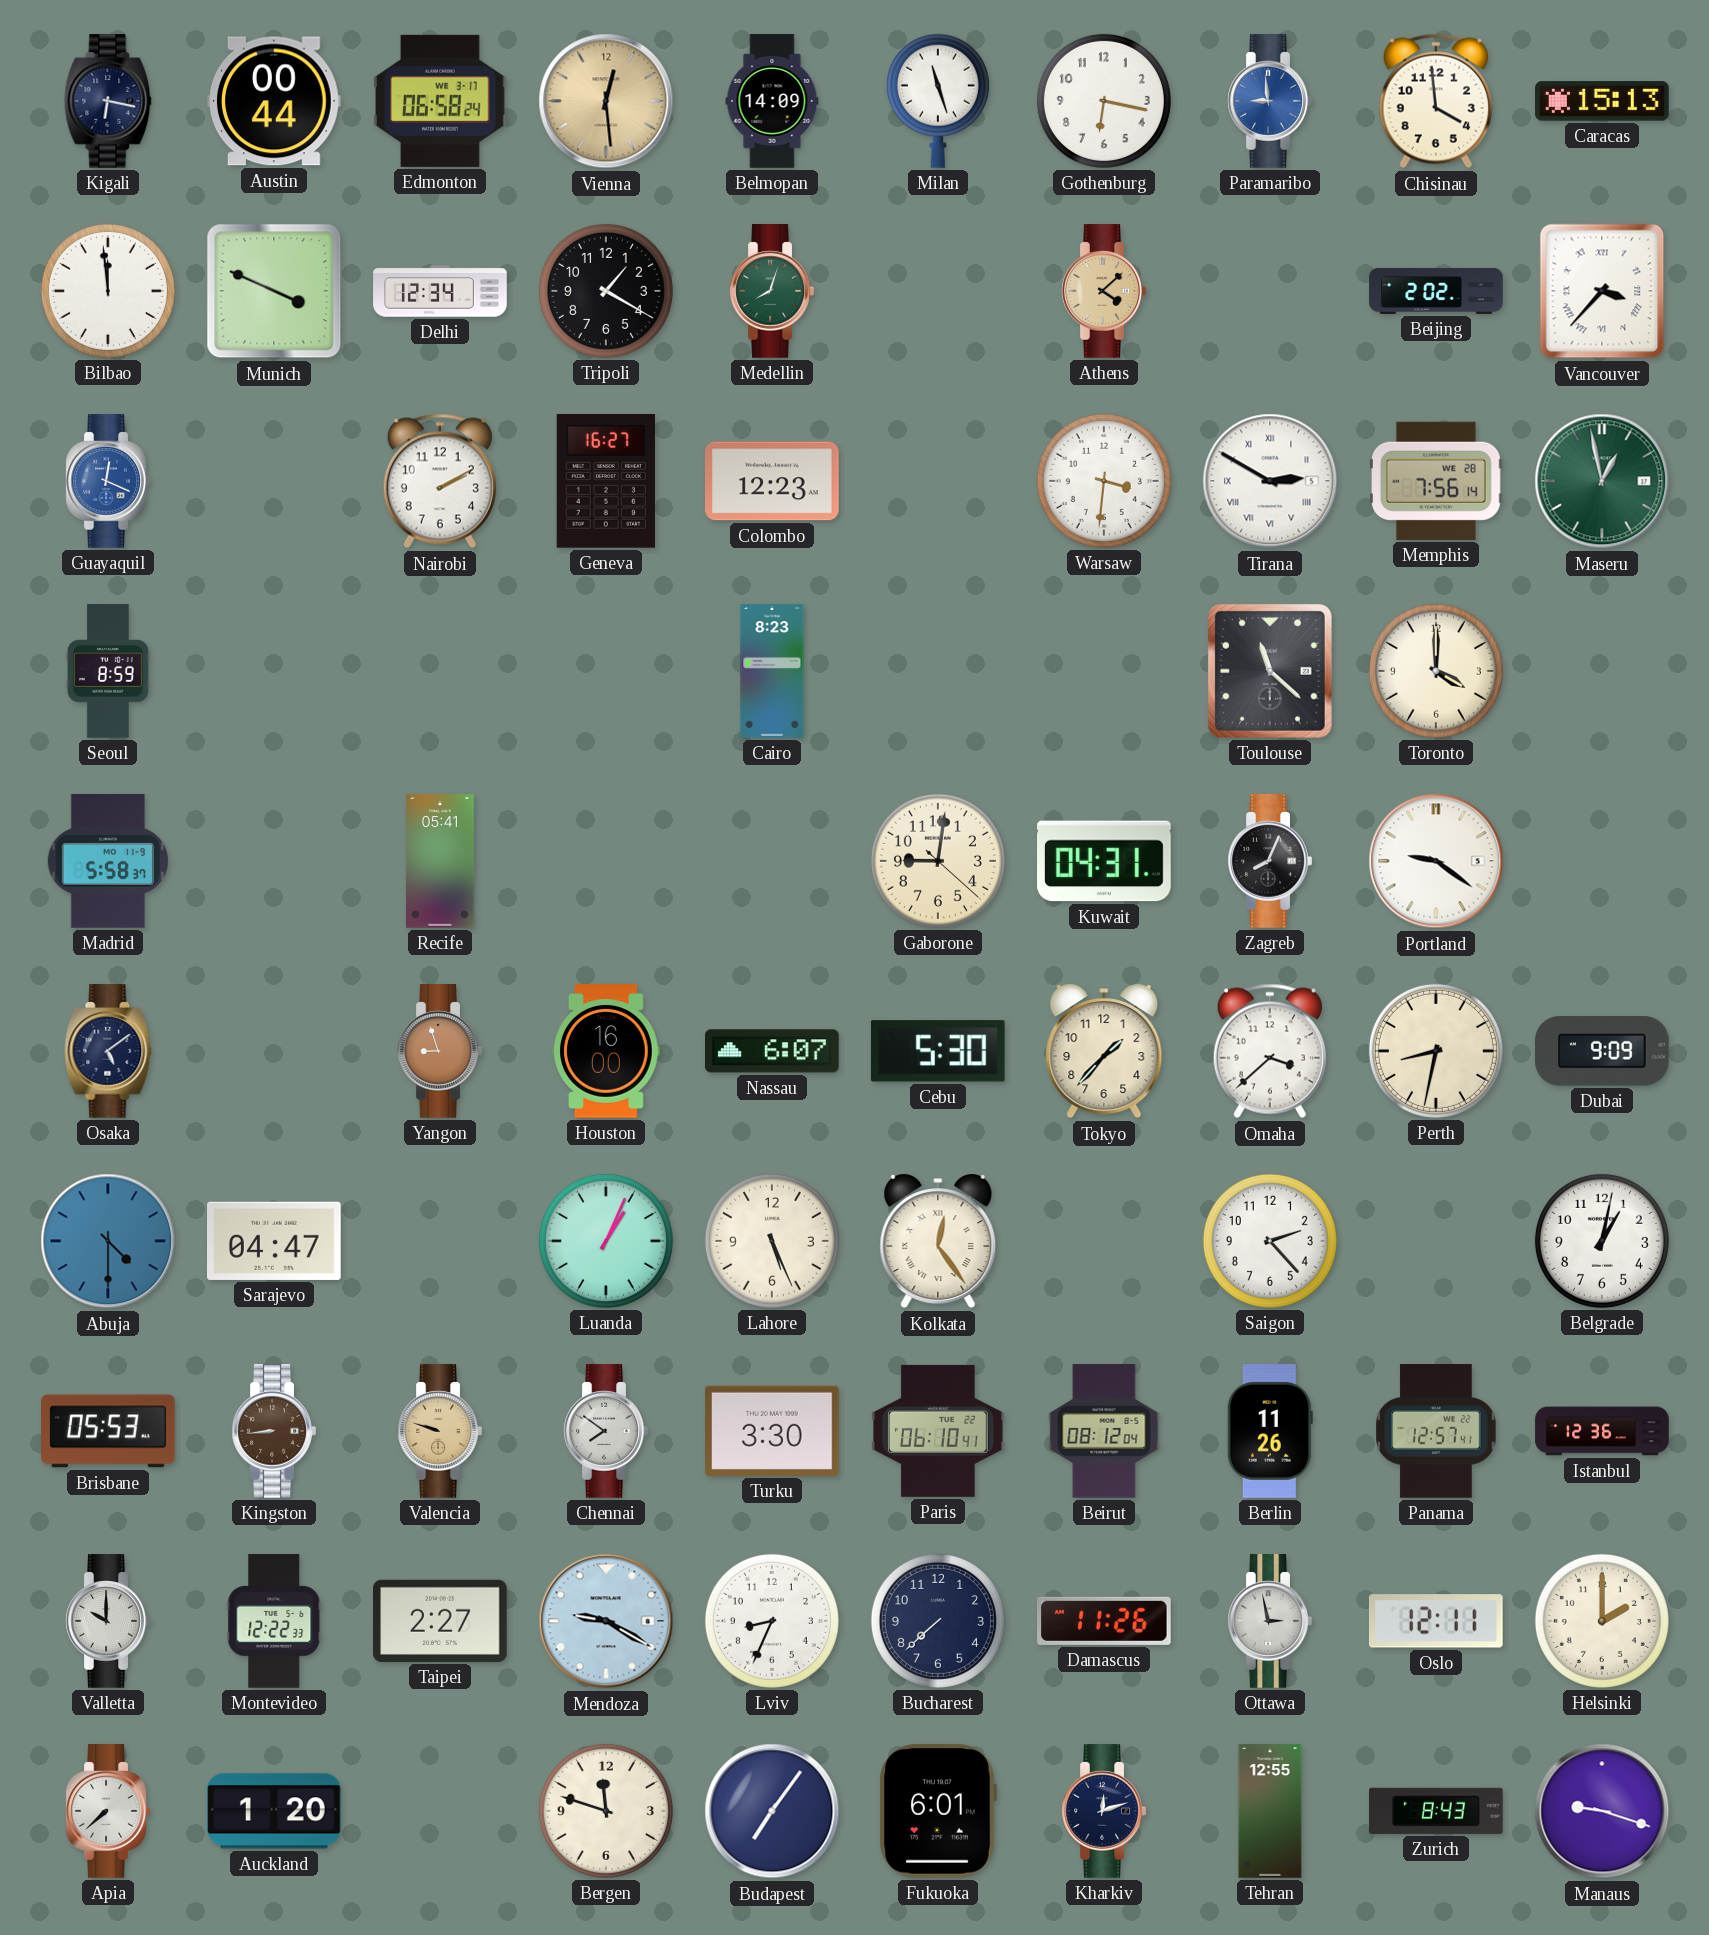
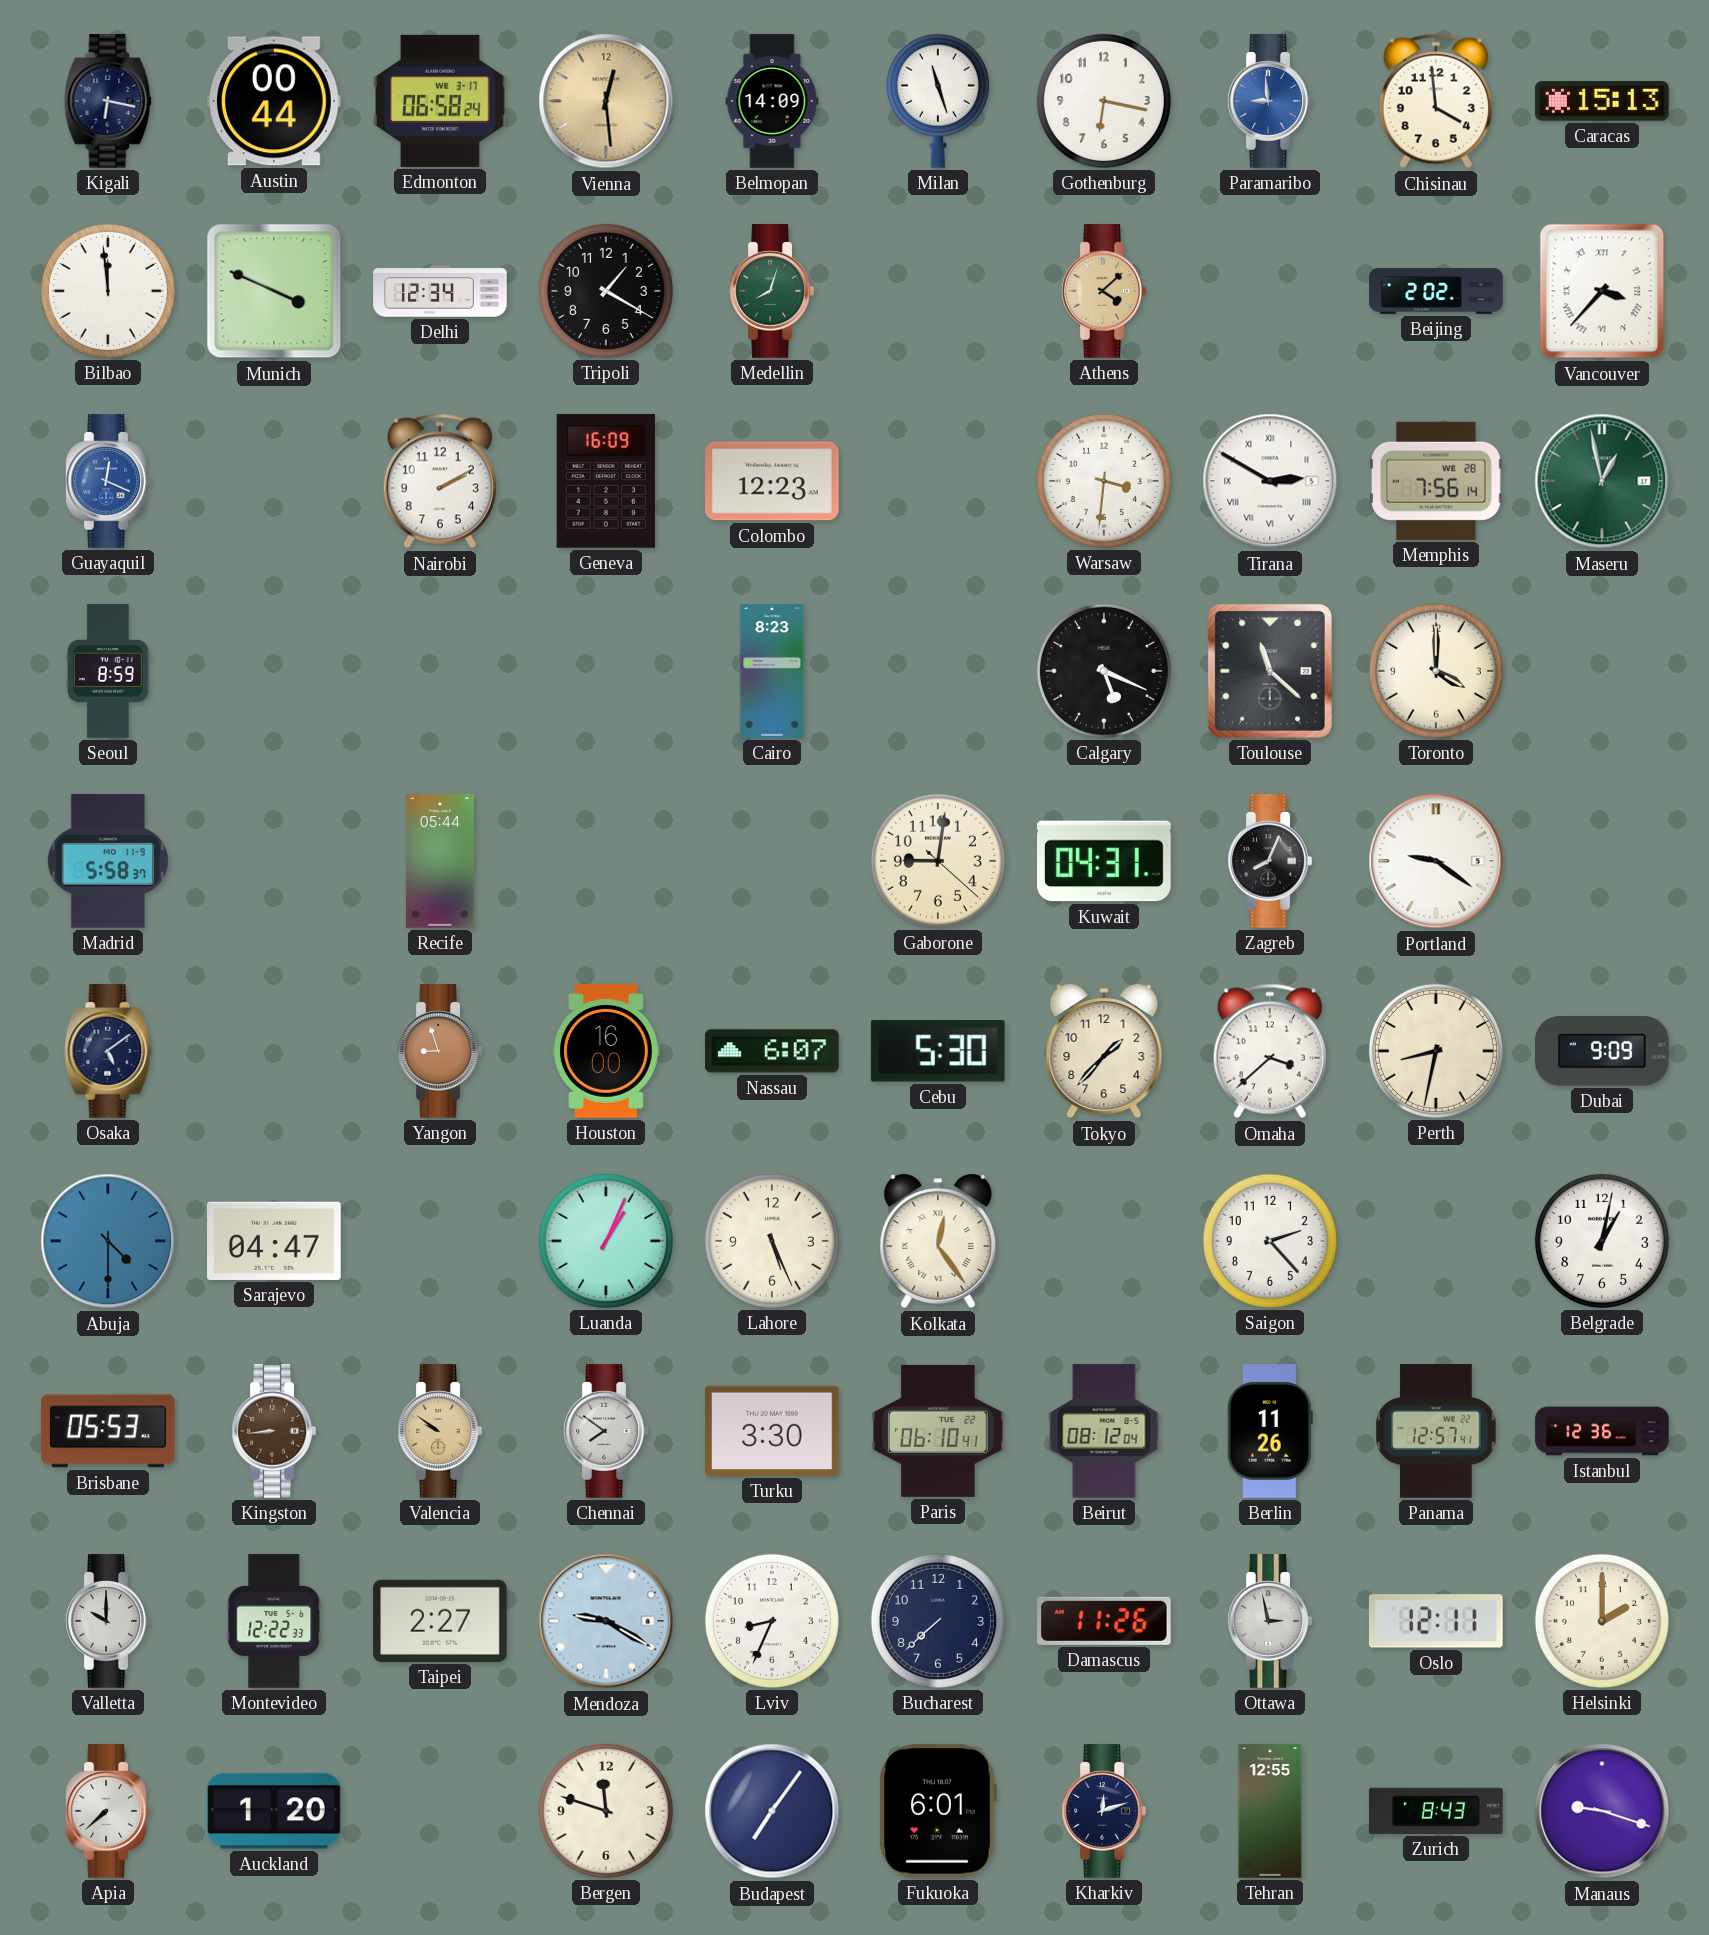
Geneva: 16:27 -> 16:09 (606, 482)
Calgary: none -> 5:19 (1104, 671)
Recife: 05:41 -> 05:44 (440, 861)
Valencia: 9:48 -> 9:51 (440, 1431)
